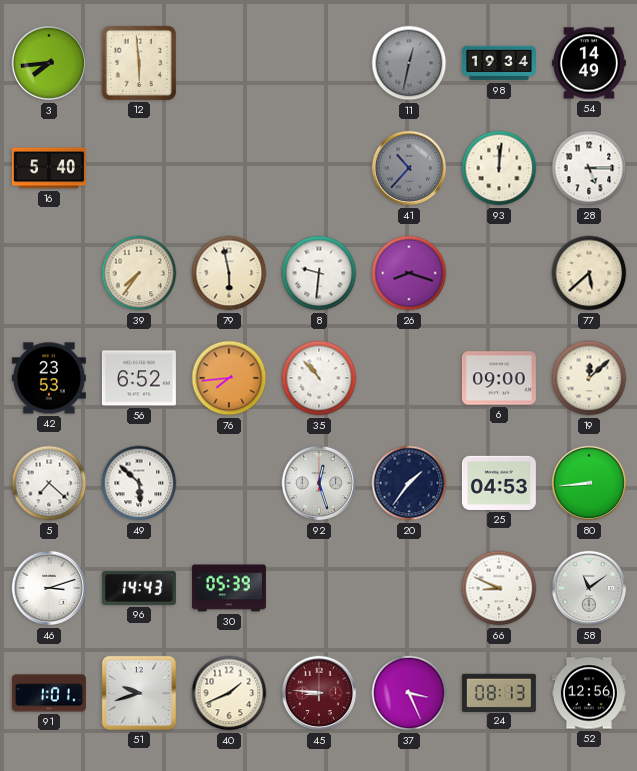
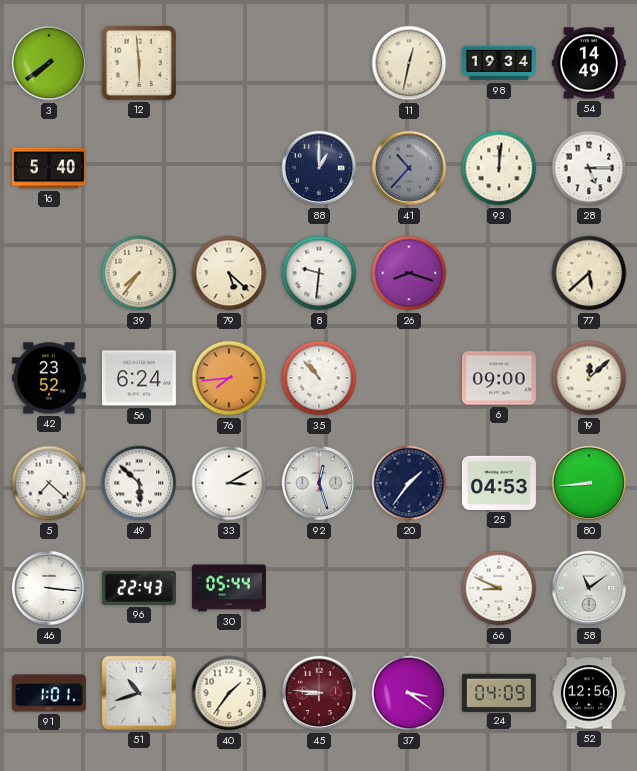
3: 7:44 -> 7:39 (49, 63)
11 dial: grey -> cream (409, 63)
88: none -> 1:00 (319, 168)
79: 5:58 -> 5:22 (229, 273)
42: 23:53 -> 23:52 (49, 378)
56: 6:52 -> 6:24 (139, 378)
33: none -> 3:10 (229, 483)
46: 3:12 -> 3:16 (49, 588)
96: 14:43 -> 22:43 (139, 588)
30: 05:39 -> 05:44 (229, 588)
51: 9:42 -> 10:42 (139, 693)
40: 1:41 -> 1:36 (229, 693)
37: 3:26 -> 3:21 (409, 693)
24: 08:13 -> 04:09 (499, 692)
